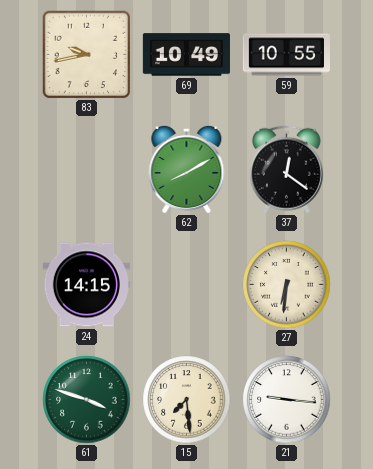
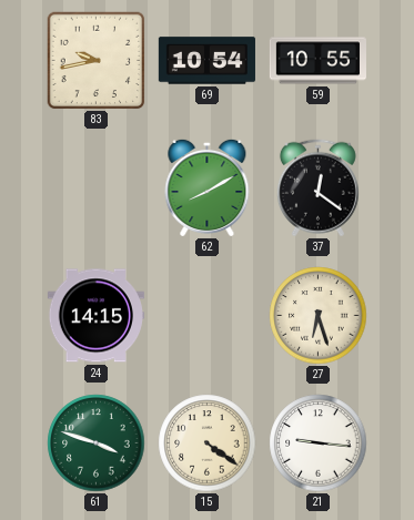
69: 10:49 -> 10:54 (206, 61)
27: 6:31 -> 6:27 (319, 316)
15: 7:29 -> 4:21 (208, 443)
